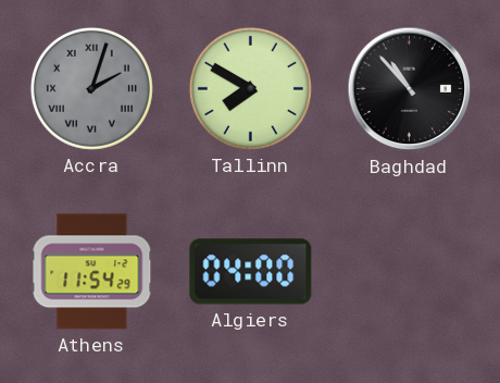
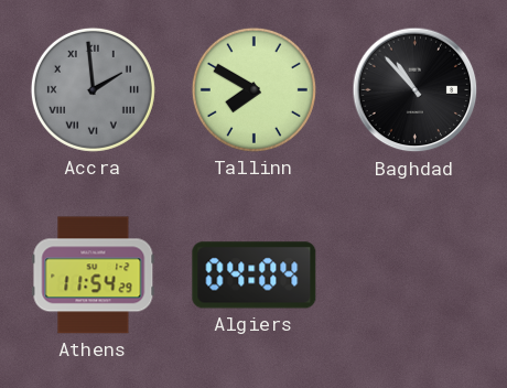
Accra: 2:03 -> 1:59 (93, 89)
Algiers: 04:00 -> 04:04 (255, 276)
